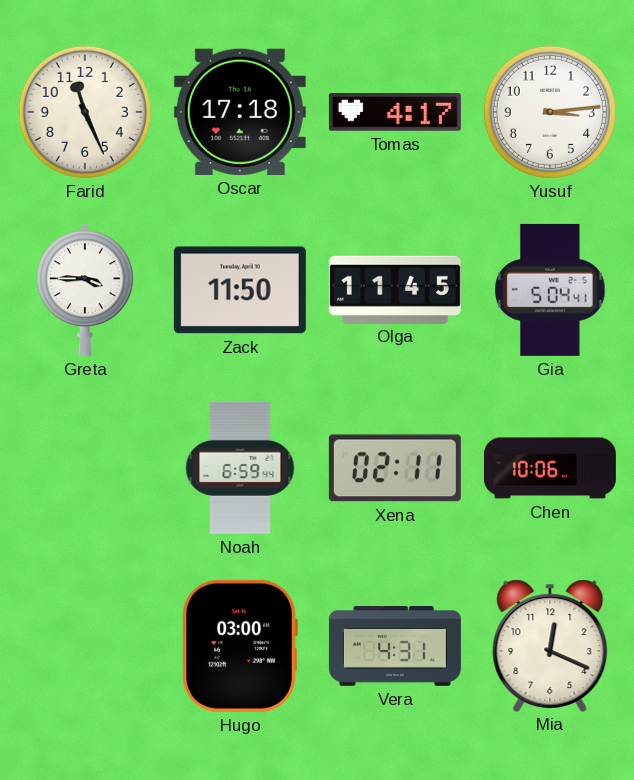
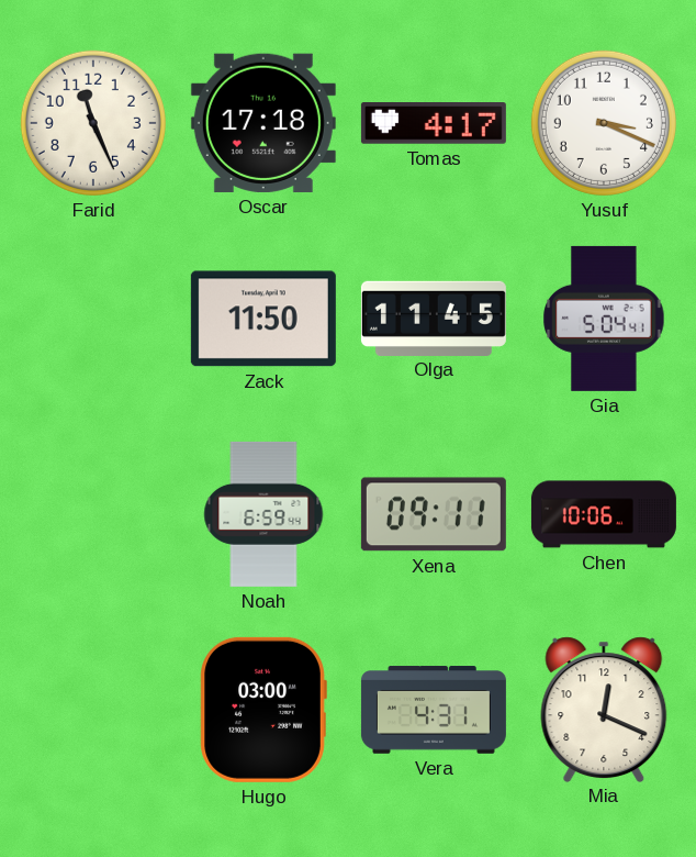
Yusuf: 3:14 -> 3:19 (604, 123)
Greta: 3:45 -> none (85, 290)
Xena: 02:11 -> 09:11 (434, 514)
